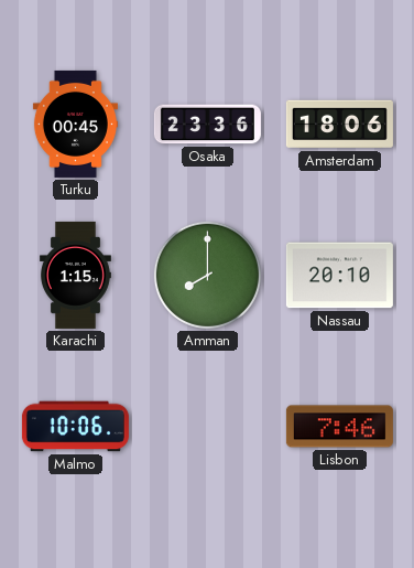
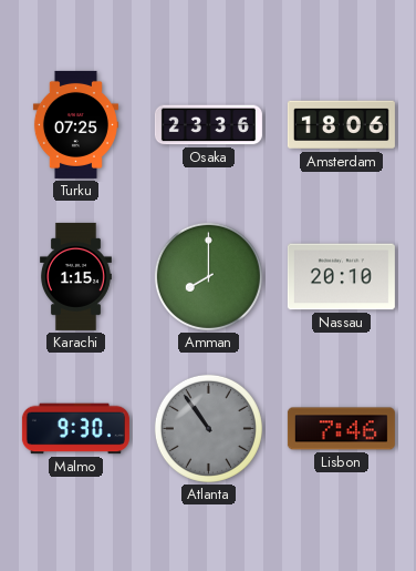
Turku: 00:45 -> 07:25 (75, 124)
Malmo: 10:06 -> 9:30 (75, 429)
Atlanta: none -> 10:54 (208, 428)
